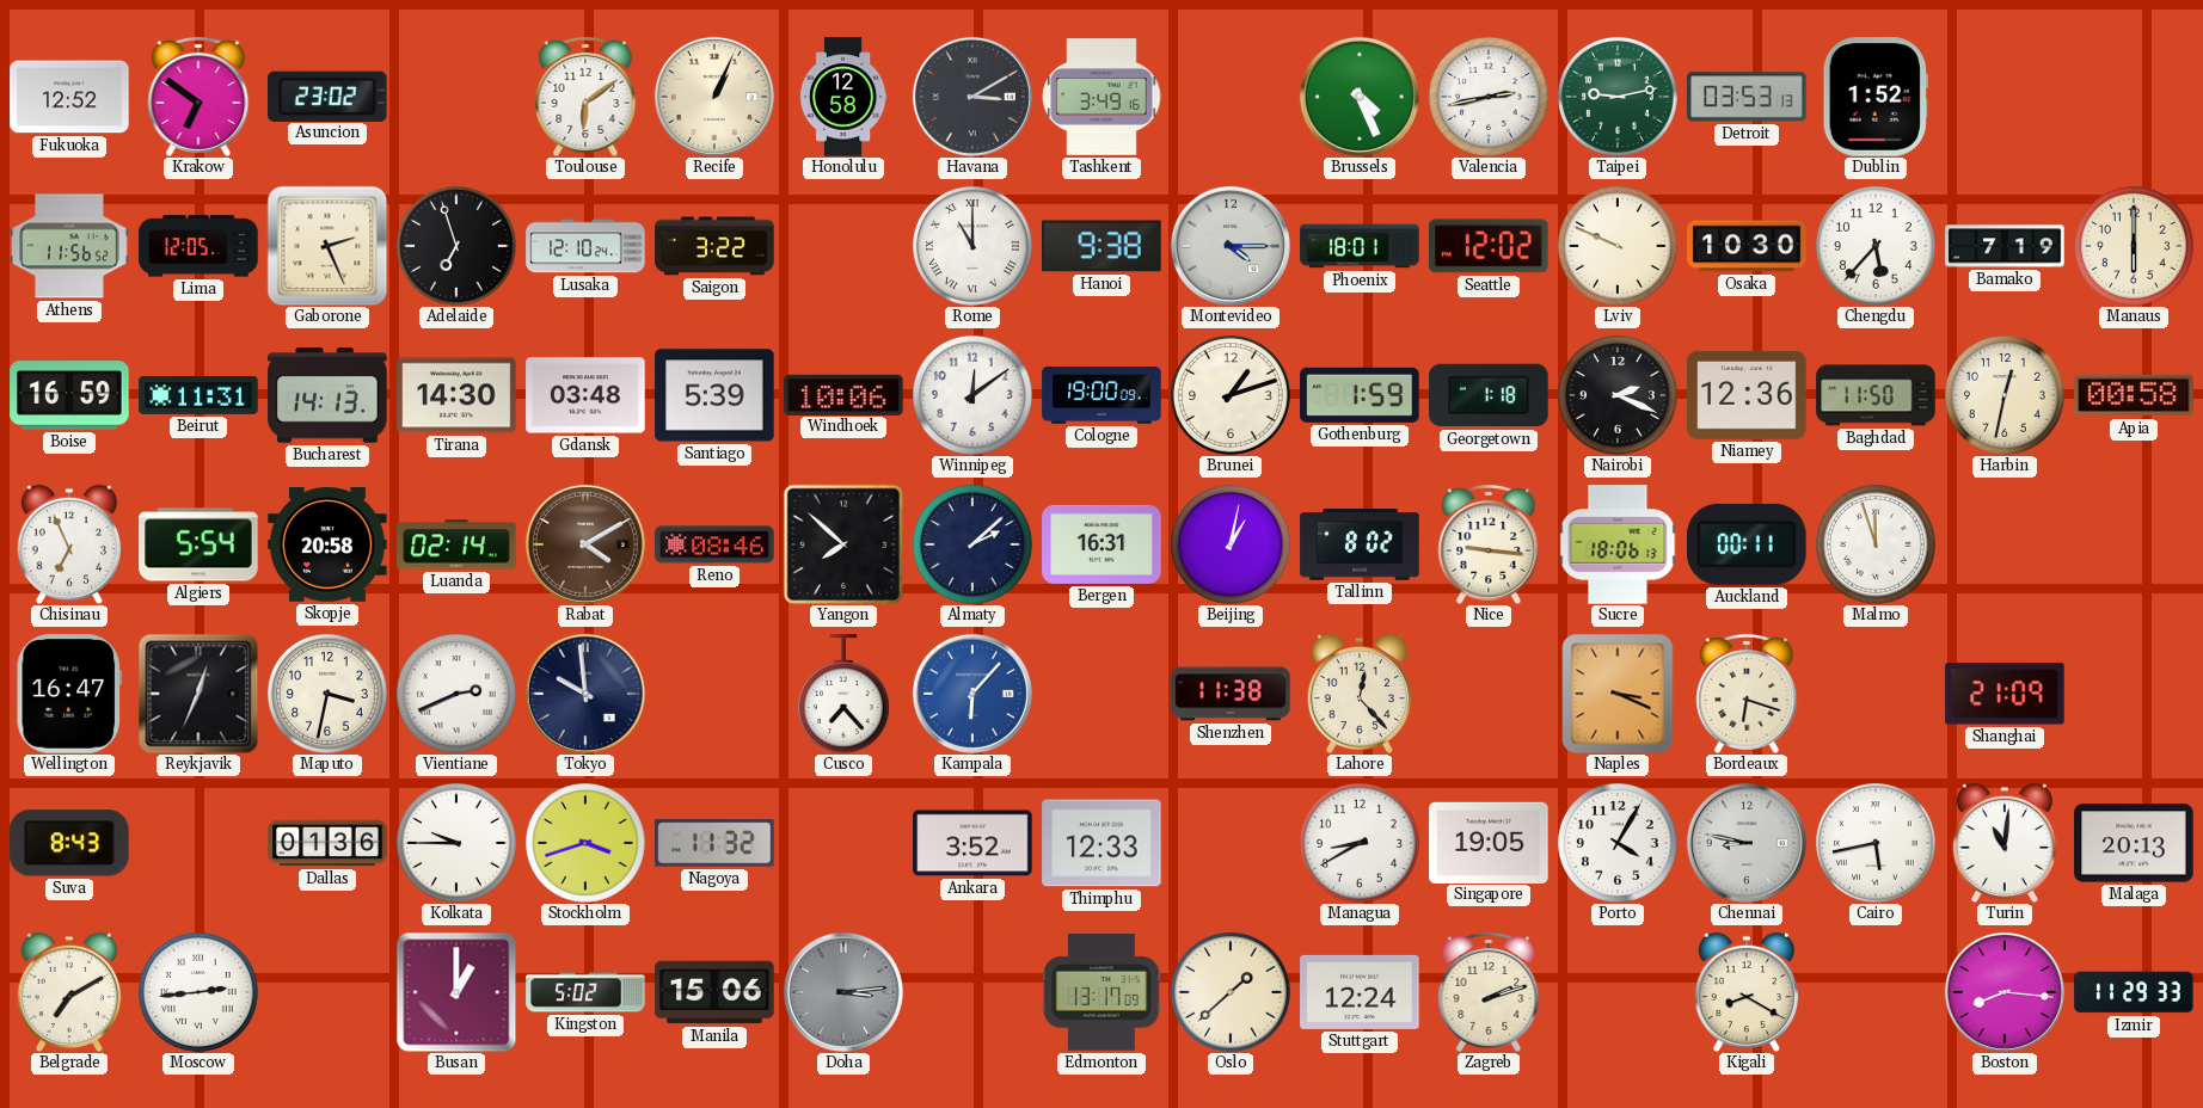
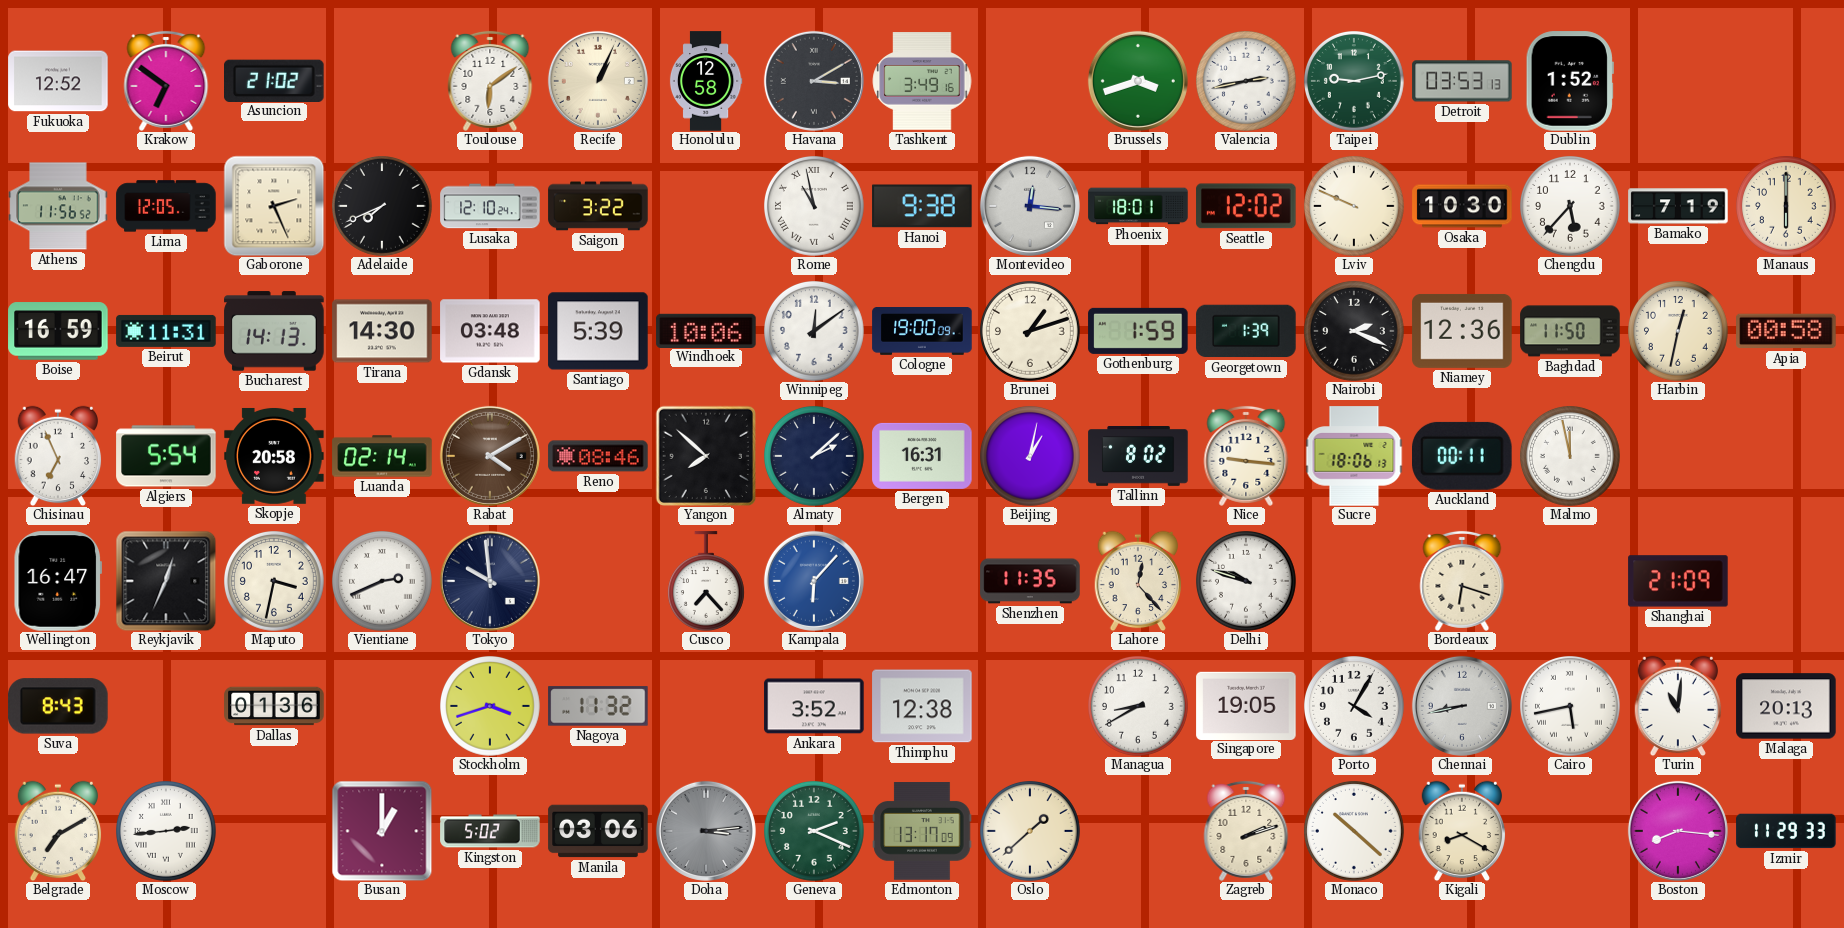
Asuncion: 23:02 -> 21:02 (274, 80)
Brussels: 4:26 -> 3:42 (1138, 81)
Adelaide: 6:57 -> 7:41 (383, 207)
Rome: 11:00 -> 10:58 (815, 207)
Montevideo: 4:15 -> 12:16 (1030, 206)
Georgetown: 1:18 -> 1:39 (1246, 331)
Malmo: 11:57 -> 11:58 (1571, 457)
Shenzhen: 11:38 -> 11:35 (1030, 581)
Delhi: none -> 9:48 (1247, 582)
Naples: 3:19 -> none (1618, 694)
Kolkata: 9:45 -> none (458, 844)
Thimphu: 12:33 -> 12:38 (922, 706)
Chennai: 8:47 -> 8:43 (1462, 706)
Manila: 15:06 -> 03:06 (598, 831)
Geneva: none -> 2:19 (815, 832)
Stuttgart: 12:24 -> none (1360, 992)
Monaco: none -> 10:22 (1355, 832)
